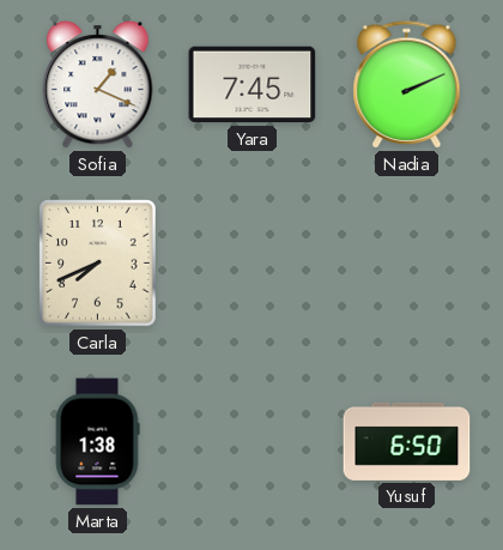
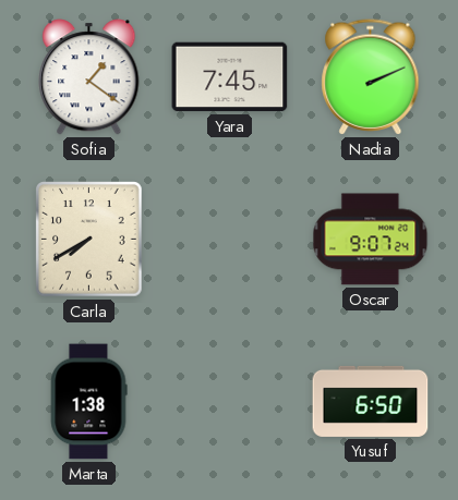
Sofia: 1:19 -> 1:21 (89, 77)
Carla: 7:41 -> 7:40 (89, 240)
Oscar: none -> 9:07 (371, 240)
